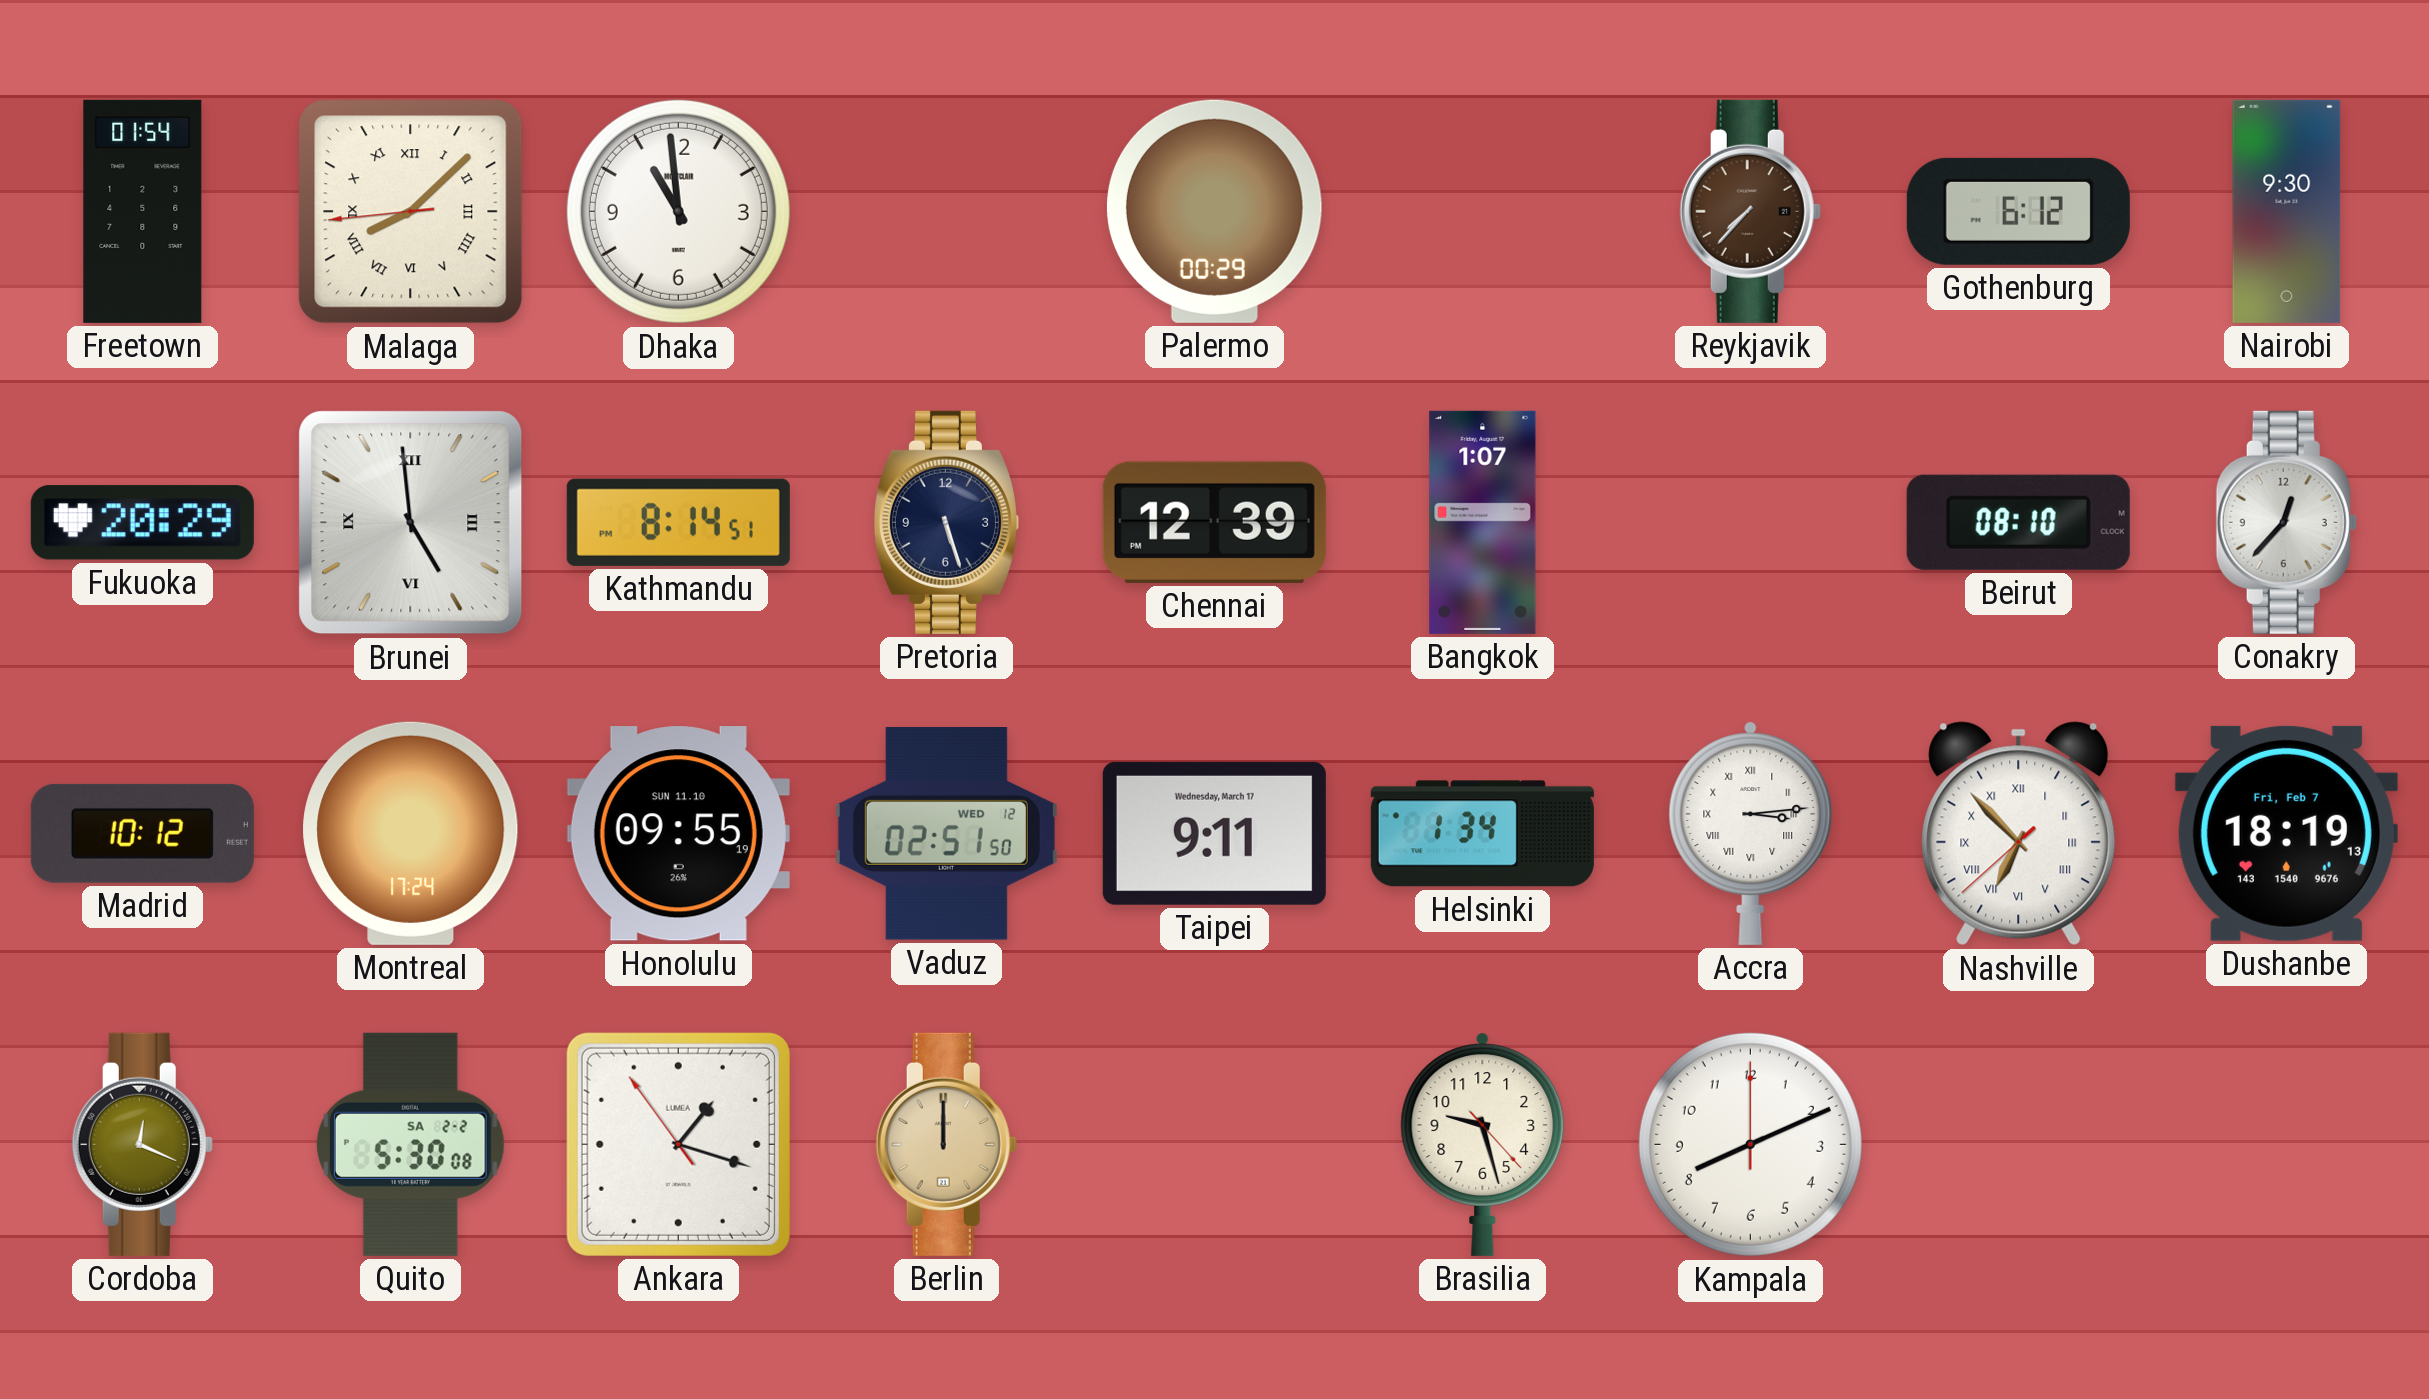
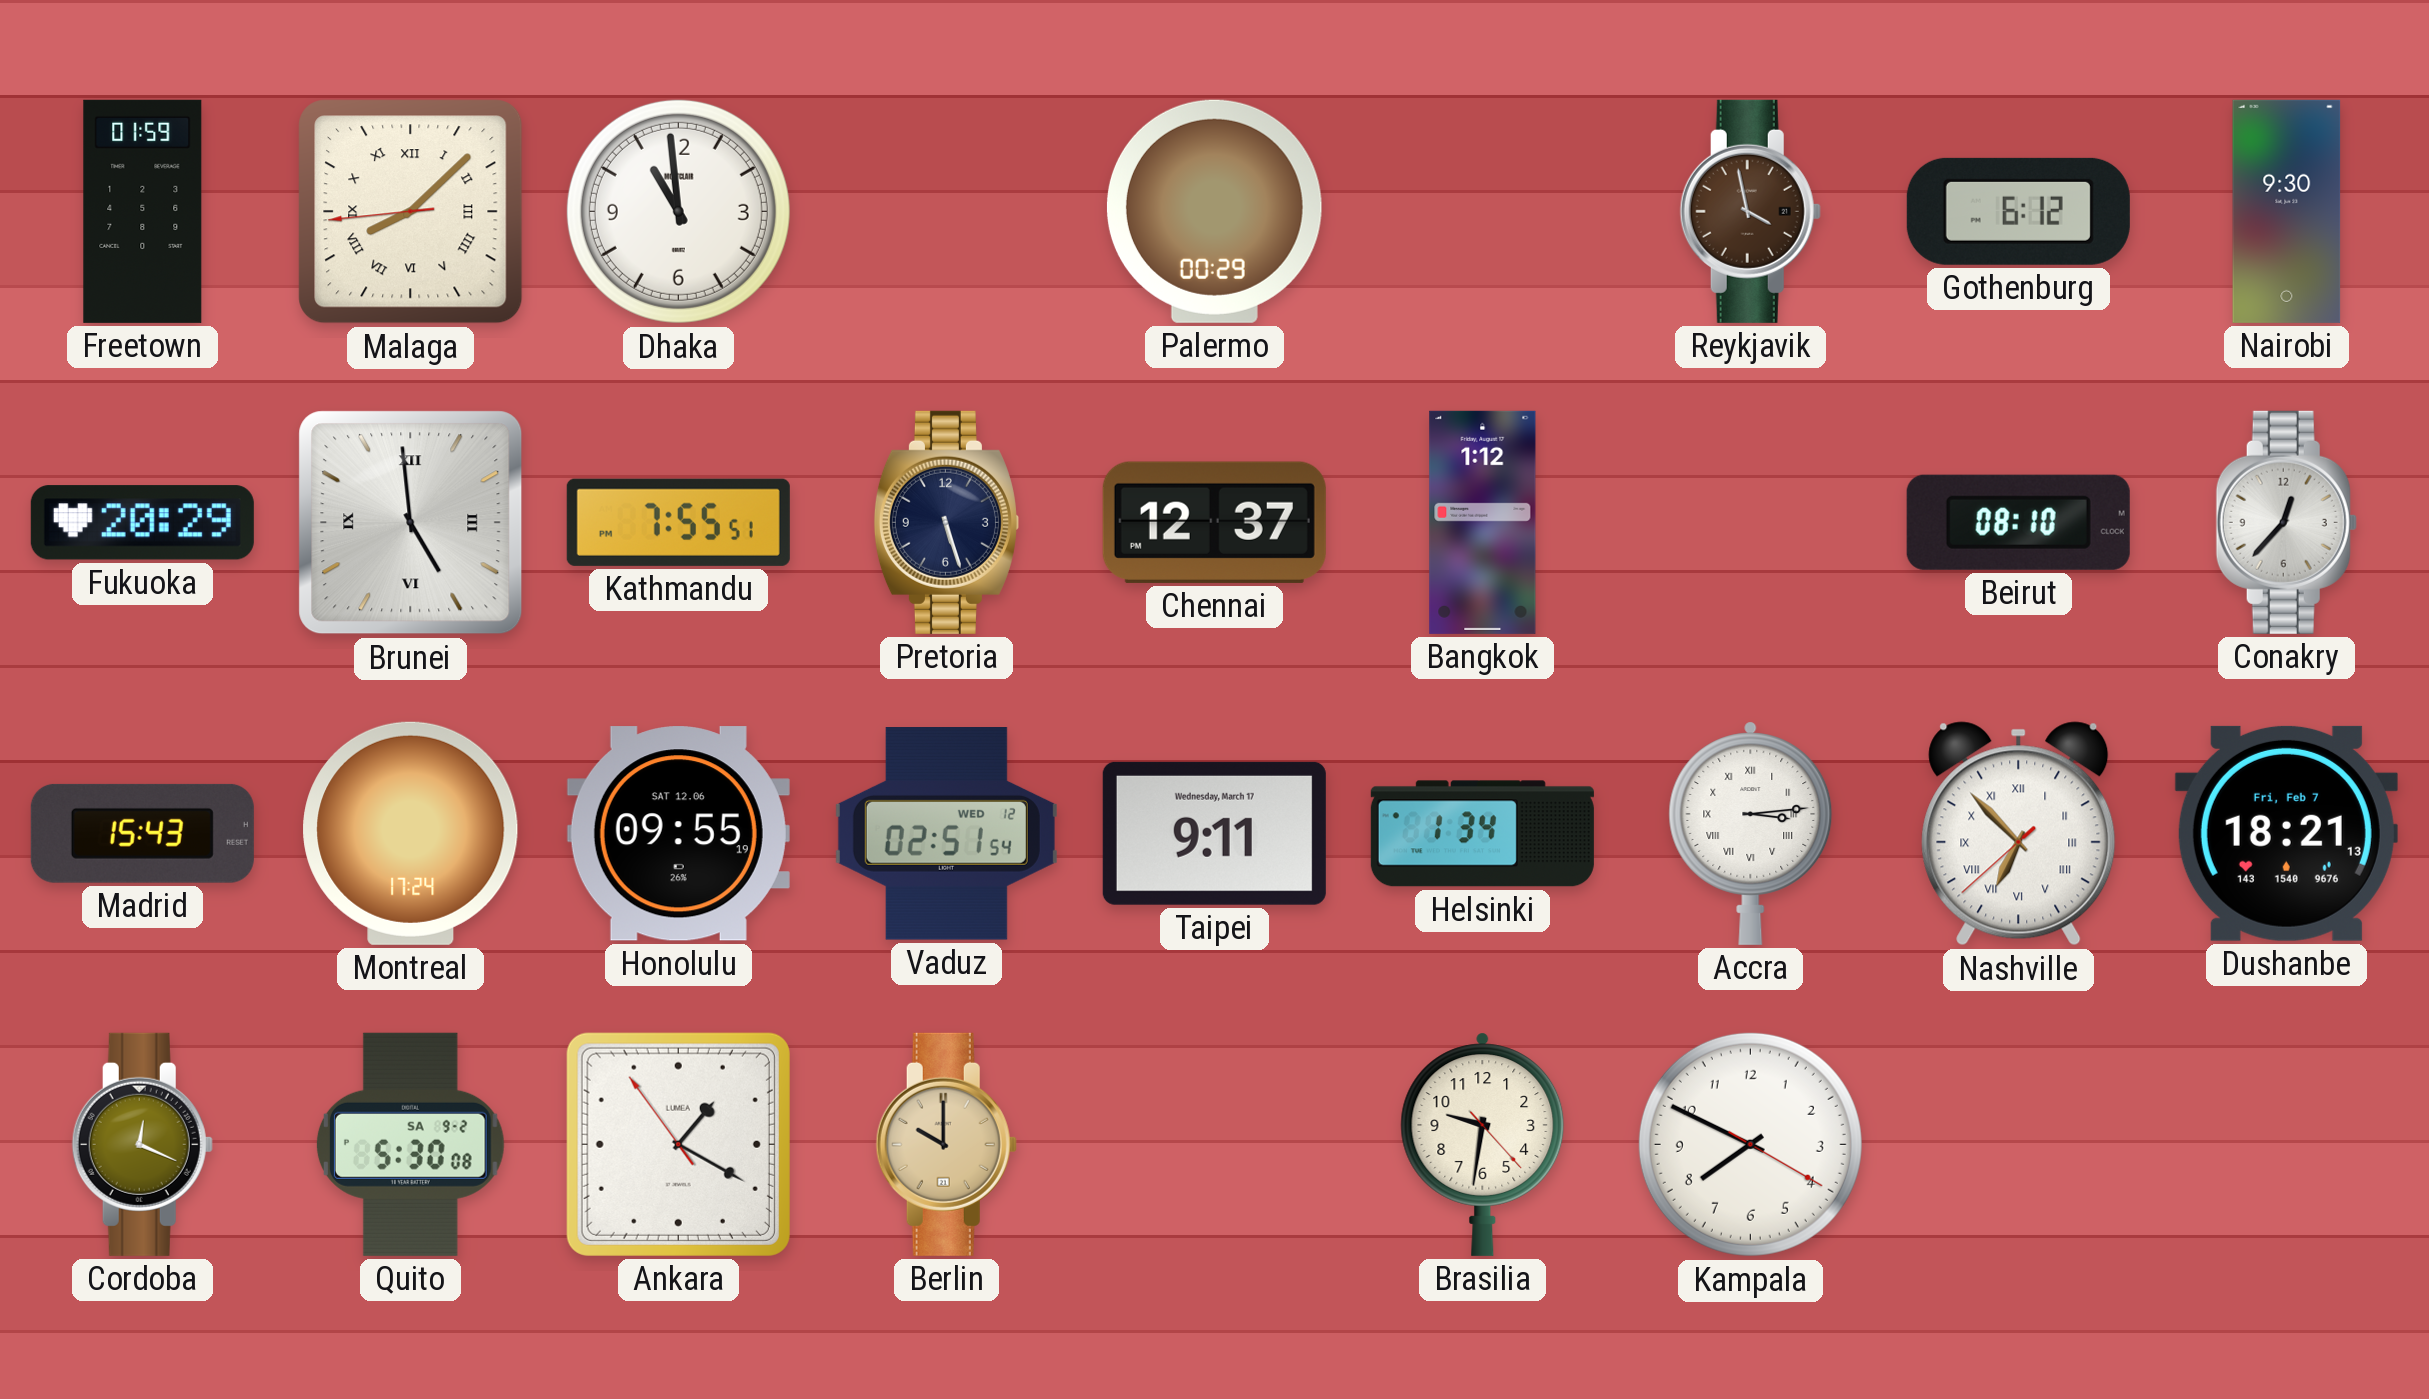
Freetown: 01:54 -> 01:59 (143, 211)
Reykjavik: 7:37 -> 3:58 (1750, 211)
Kathmandu: 8:14 -> 7:55 (678, 522)
Chennai: 12:39 -> 12:37 (1214, 522)
Bangkok: 1:07 -> 1:12 (1483, 522)
Madrid: 10:12 -> 15:43 (142, 833)
Honolulu date: SUN 11.10 -> SAT 12.06 (678, 834)
Vaduz: 02:51:50 -> 02:51:54 (946, 834)
Dushanbe: 18:19 -> 18:21 (2286, 833)
Quito date: SA 2-2 -> SA 9-2 (410, 1144)
Ankara: 1:17 -> 1:19 (678, 1144)
Berlin: 12:00 -> 10:00 (946, 1144)
Brasilia: 9:27 -> 9:31 (1483, 1144)
Kampala: 8:11 -> 7:49 (1750, 1144)
